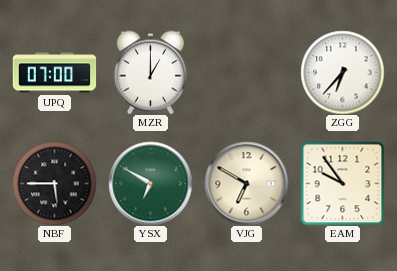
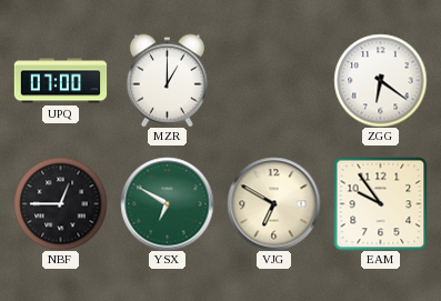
ZGG: 6:37 -> 6:21 (380, 80)
NBF: 5:45 -> 12:45 (60, 203)
